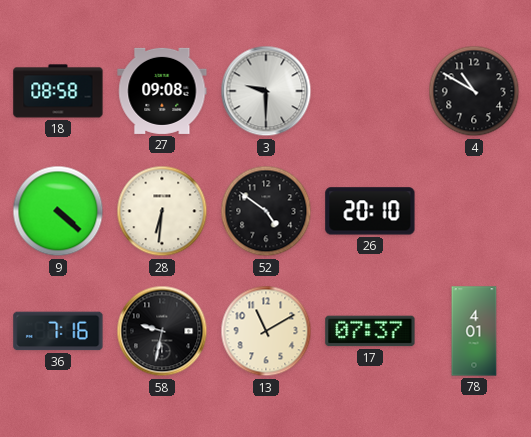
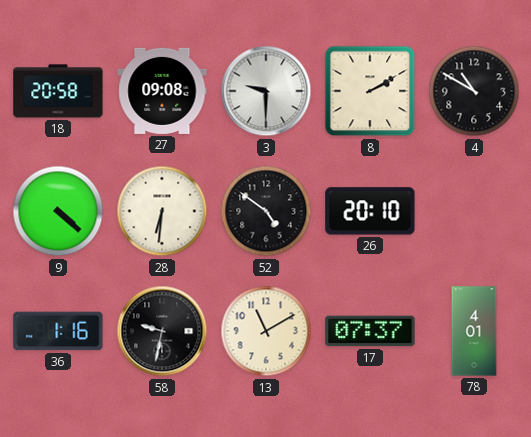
18: 08:58 -> 20:58 (58, 91)
8: none -> 2:10 (370, 91)
36: 7:16 -> 1:16 (58, 331)
